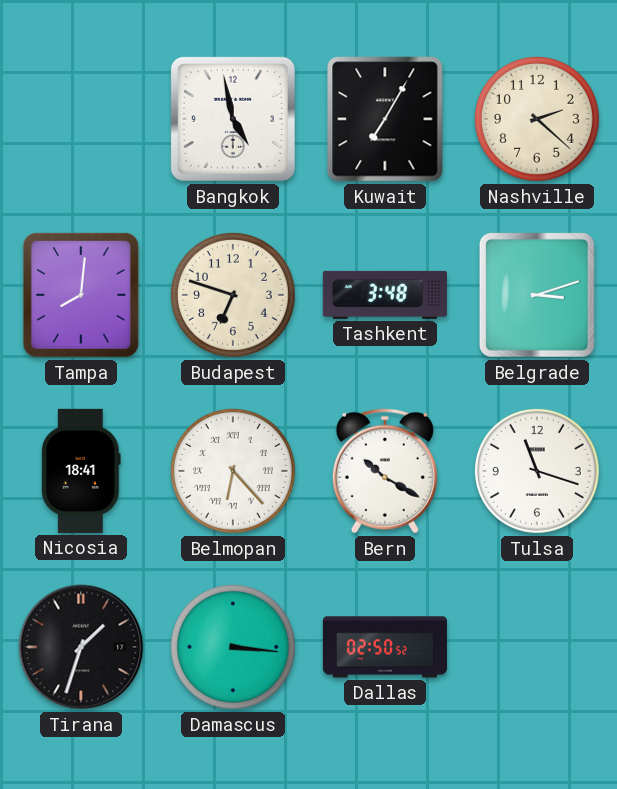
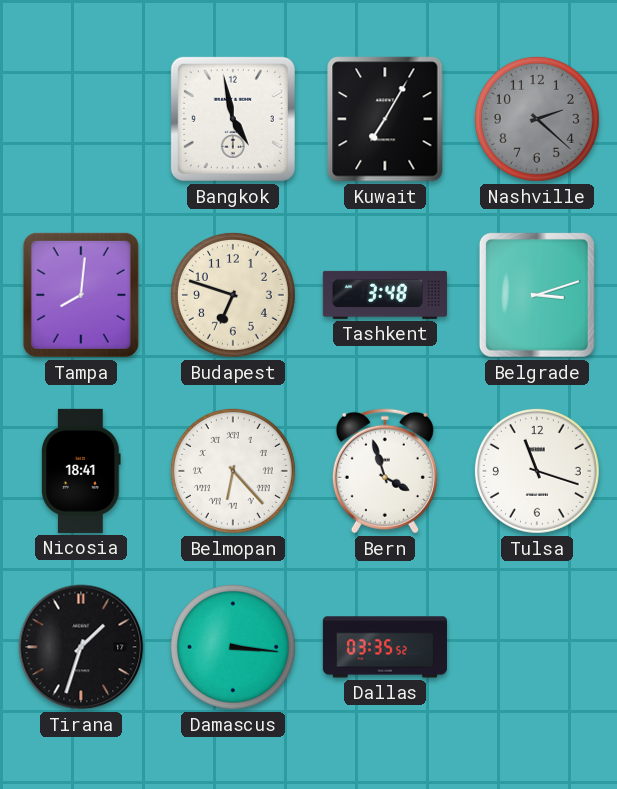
Nashville dial: cream -> grey (537, 119)
Bern: 10:20 -> 3:57 (385, 471)
Dallas: 02:50 -> 03:35 (385, 647)
